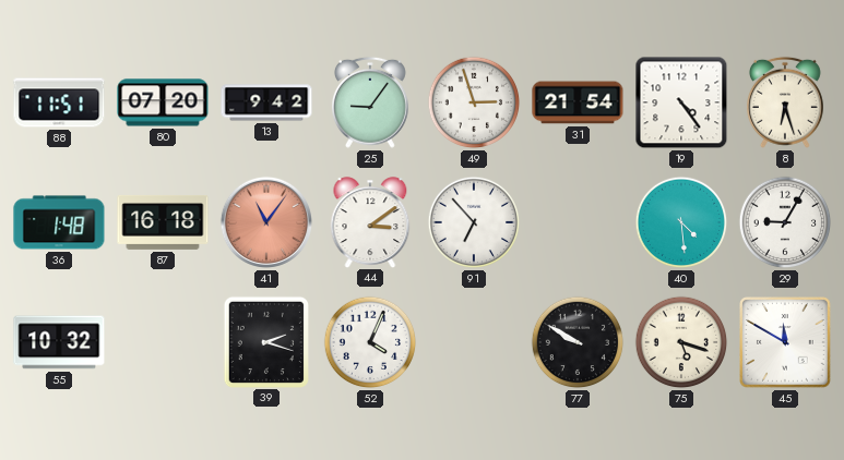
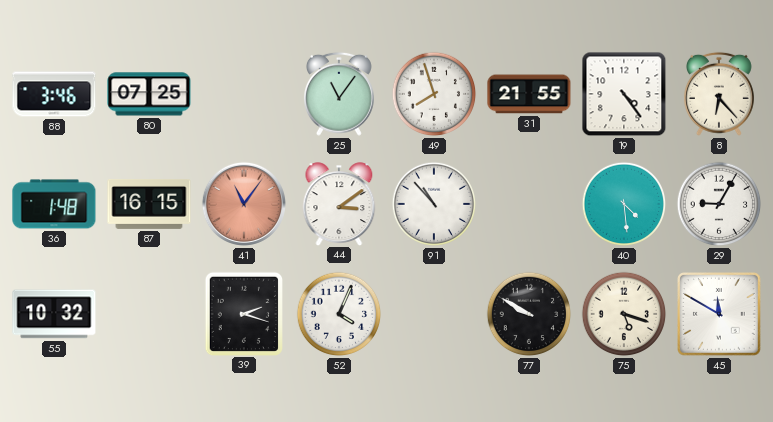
88: 11:51 -> 3:46 (54, 94)
80: 07:20 -> 07:25 (149, 94)
13: 9:42 -> none (266, 102)
25: 9:06 -> 11:06 (339, 94)
49: 2:57 -> 7:57 (434, 94)
31: 21:54 -> 21:55 (529, 94)
8: 6:27 -> 6:23 (719, 94)
87: 16:18 -> 16:15 (149, 204)
91: 6:53 -> 10:53 (434, 204)
